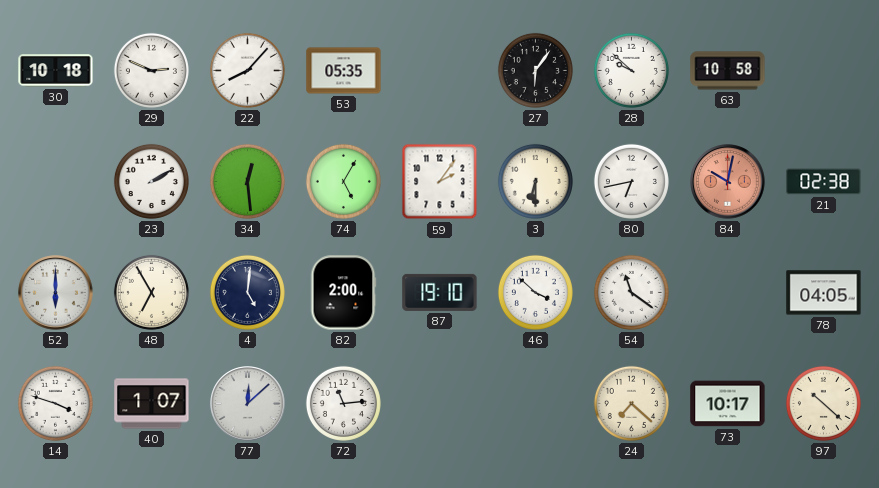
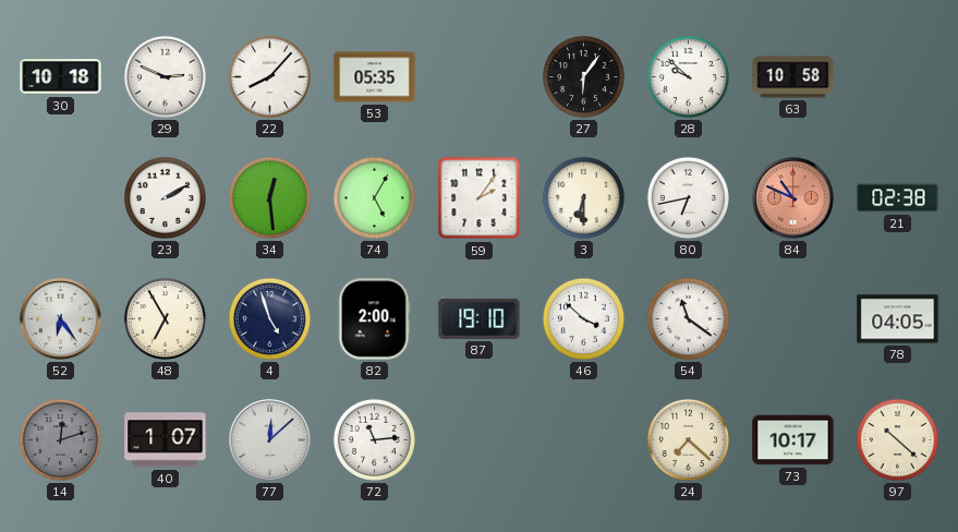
84: 10:02 -> 10:49 (793, 198)
52: 6:00 -> 6:24 (61, 319)
4: 5:01 -> 4:57 (269, 318)
14: 3:48 -> 12:12 (60, 439)
14 dial: white -> grey (60, 439)
